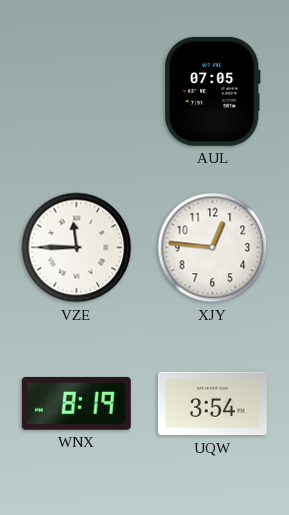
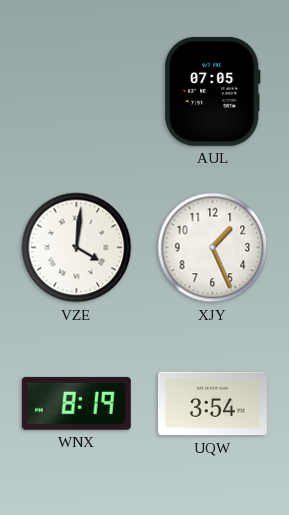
VZE: 11:45 -> 4:01 (77, 248)
XJY: 12:46 -> 1:26 (213, 248)
